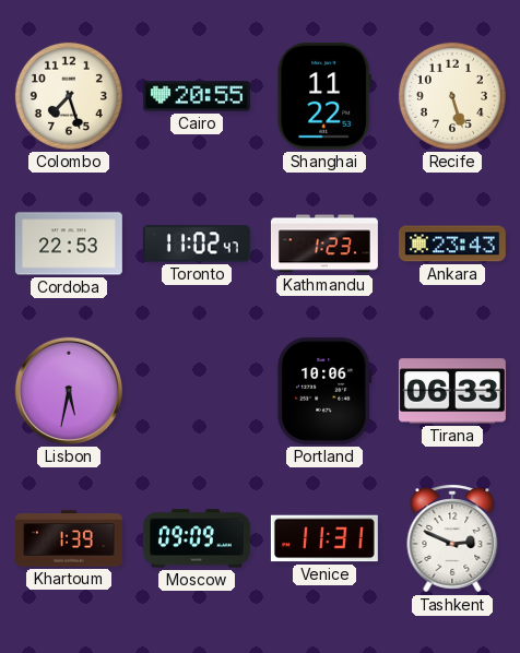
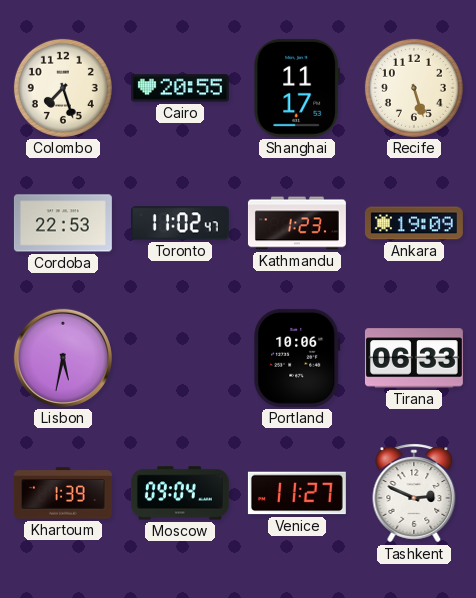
Shanghai: 11:22 -> 11:17 (297, 88)
Ankara: 23:43 -> 19:09 (414, 223)
Moscow: 09:09 -> 09:04 (180, 493)
Venice: 11:31 -> 11:27 (297, 493)
